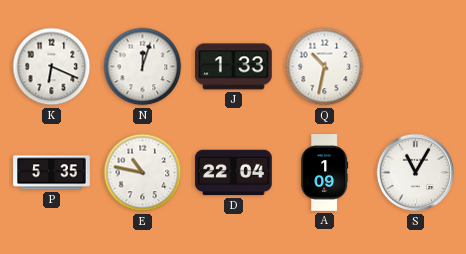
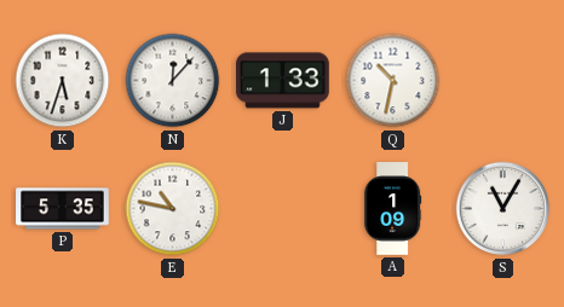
K: 6:19 -> 5:33 (63, 81)
N: 12:03 -> 12:07 (173, 81)
D: 22:04 -> none (234, 173)
